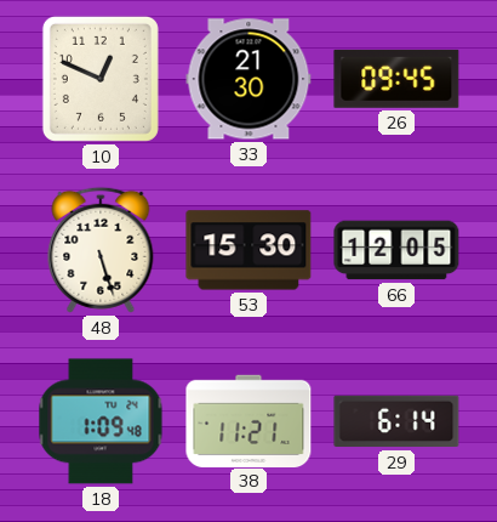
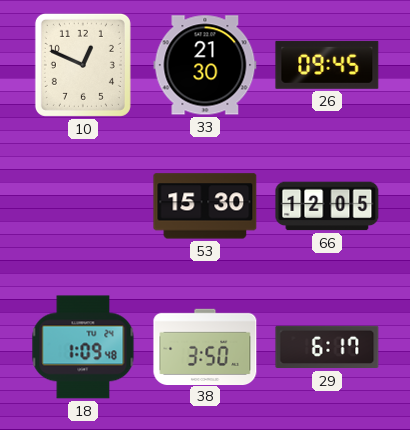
48: 5:27 -> none (101, 250)
38: 11:21 -> 3:50 (205, 346)
29: 6:14 -> 6:17 (327, 347)
